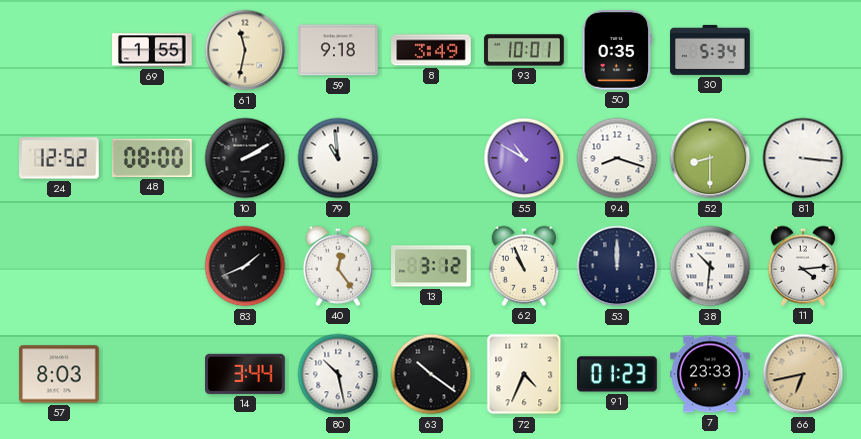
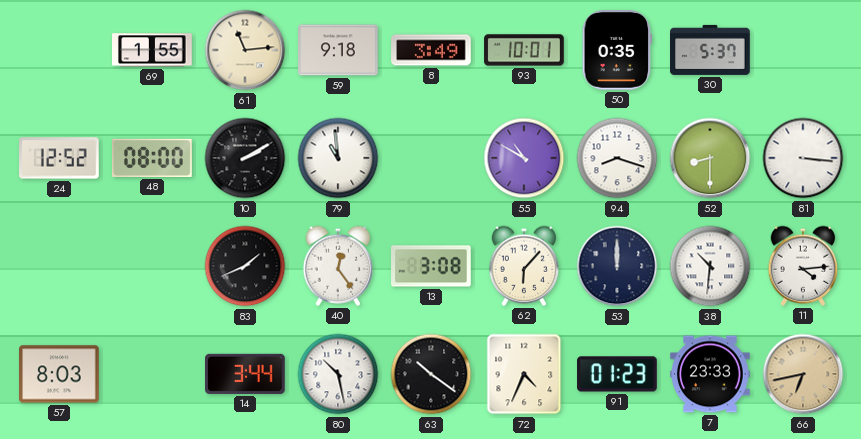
61: 11:32 -> 11:14 (245, 50)
30: 5:34 -> 5:37 (710, 50)
13: 3:12 -> 3:08 (431, 266)
62: 10:56 -> 6:07 (524, 266)
